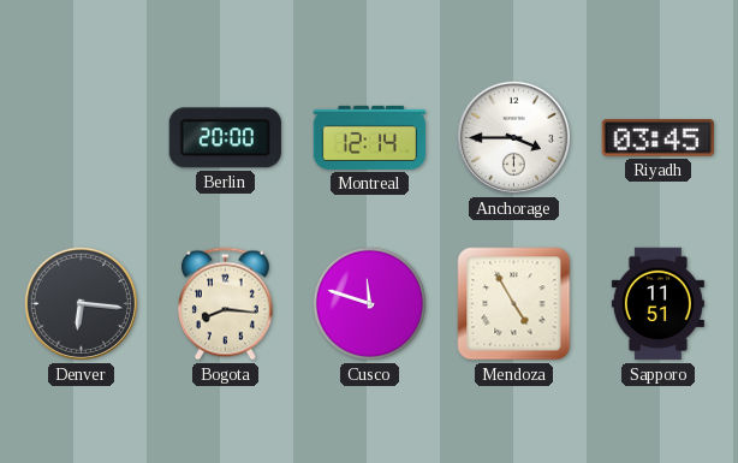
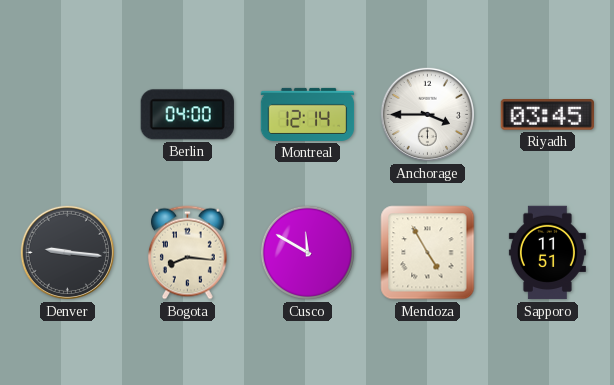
Berlin: 20:00 -> 04:00 (187, 115)
Denver: 6:16 -> 9:16 (67, 252)
Cusco: 11:48 -> 11:50 (307, 252)
